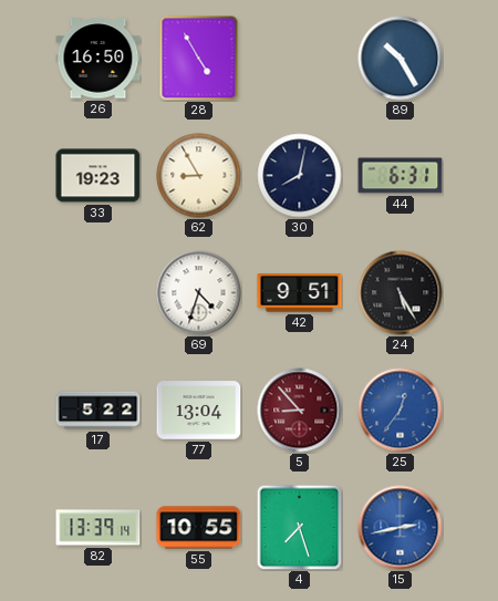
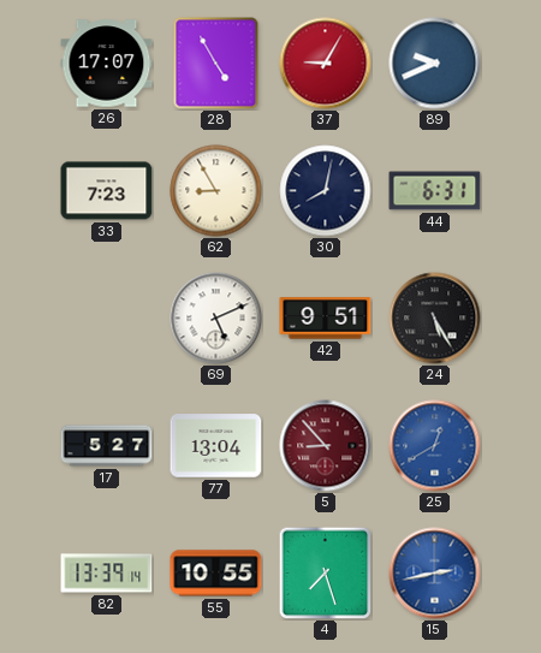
26: 16:50 -> 17:07 (107, 64)
37: none -> 9:05 (326, 64)
89: 10:25 -> 9:41 (435, 64)
33: 19:23 -> 7:23 (107, 191)
69: 4:33 -> 5:11 (216, 319)
17: 5:22 -> 5:27 (107, 446)
25: 12:36 -> 12:40 (435, 446)
